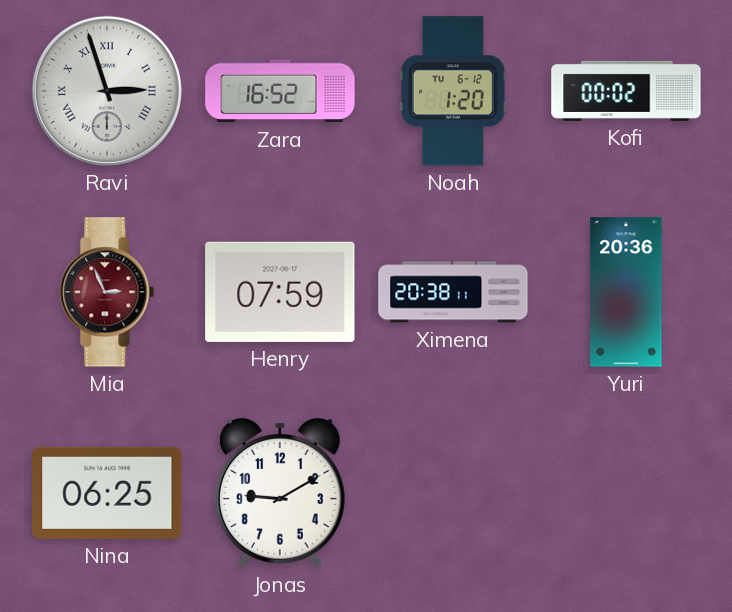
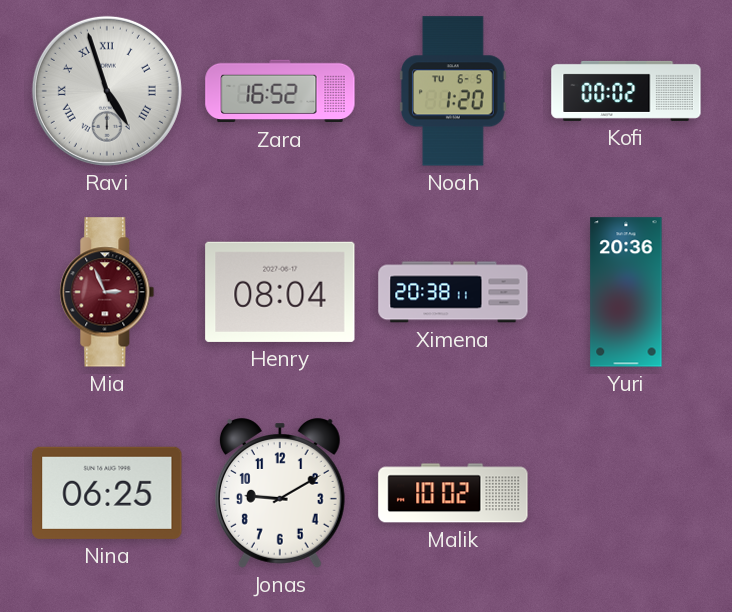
Ravi: 2:57 -> 4:57 (107, 91)
Noah date: TU 6-12 -> TU 6-5 (454, 91)
Henry: 07:59 -> 08:04 (280, 292)
Malik: none -> 10:02 (453, 493)
